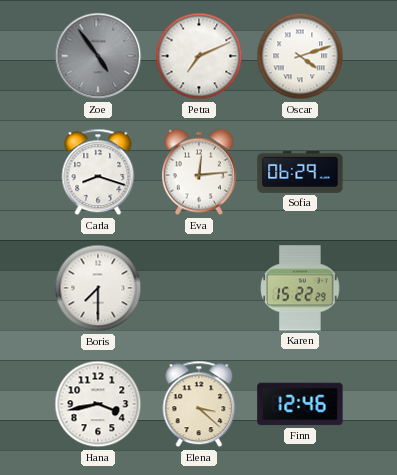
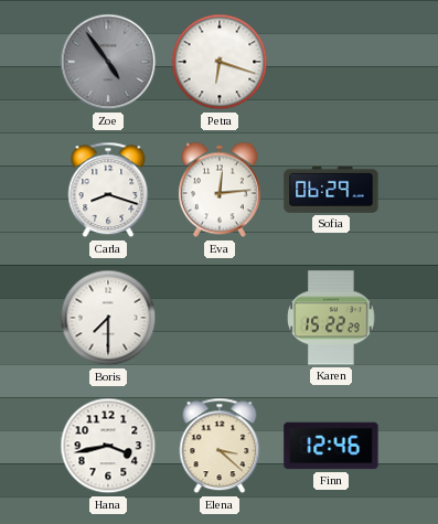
Petra: 7:11 -> 6:18 (220, 62)
Oscar: 4:12 -> none (300, 56)
